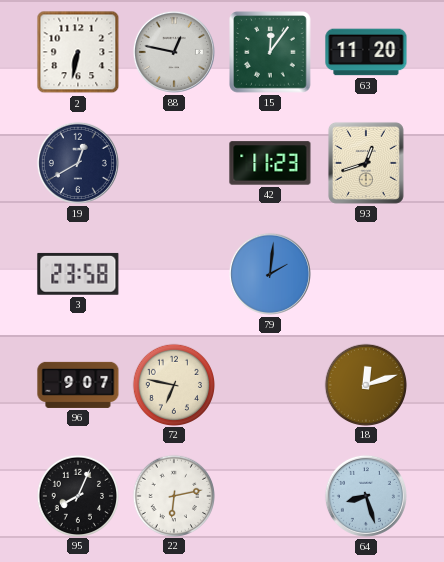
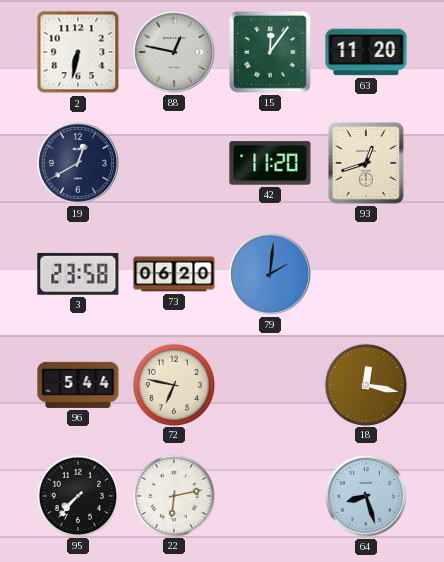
42: 11:23 -> 11:20 (270, 163)
73: none -> 06:20 (174, 274)
96: 9:07 -> 5:44 (78, 385)
18: 12:12 -> 12:17 (365, 384)
95: 8:04 -> 7:37 (77, 495)
